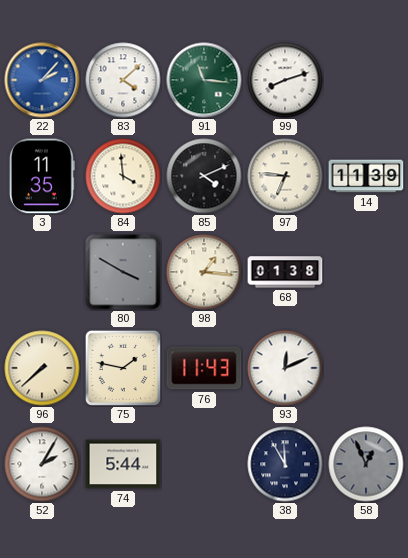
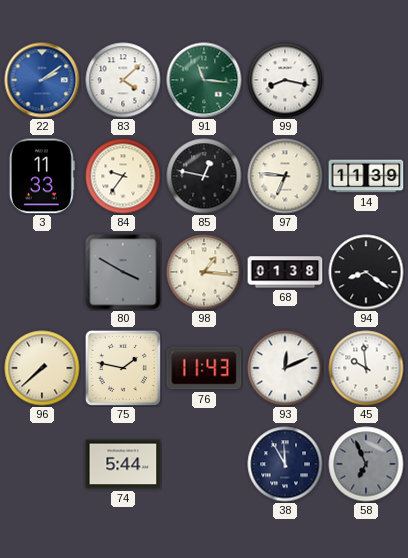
22: 2:07 -> 2:09 (42, 80)
99: 8:12 -> 8:17 (285, 80)
3: 11:35 -> 11:33 (42, 176)
84: 3:59 -> 9:36 (123, 176)
85: 4:11 -> 12:47 (204, 176)
94: none -> 8:21 (366, 272)
45: none -> 9:59 (366, 368)
52: 2:05 -> none (42, 464)
58: 12:56 -> 6:56 (366, 464)
